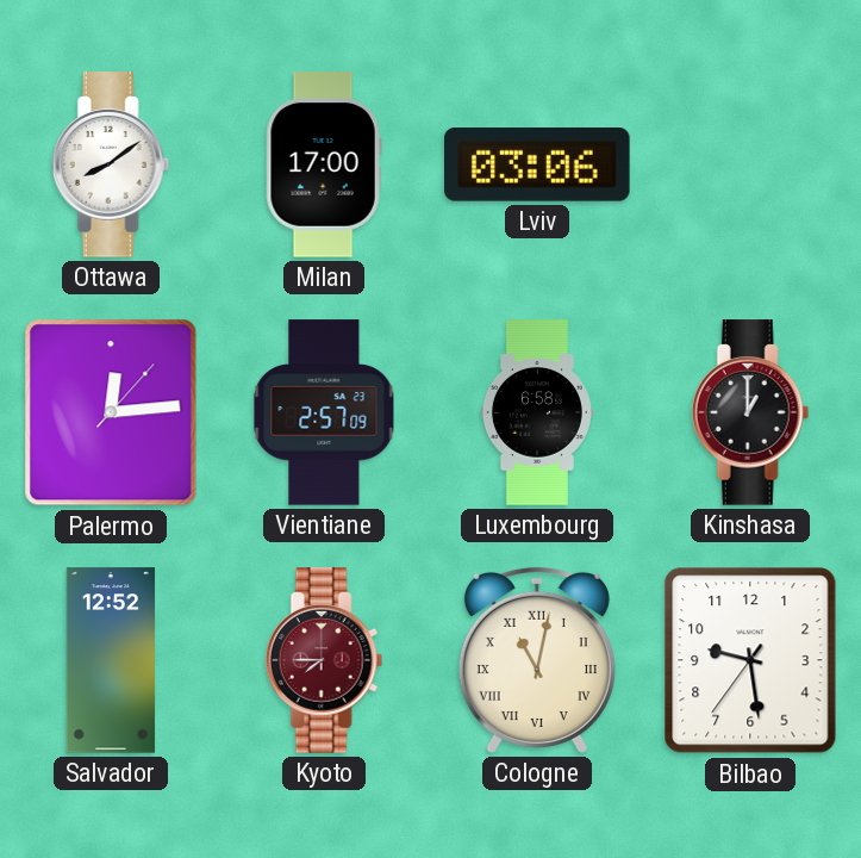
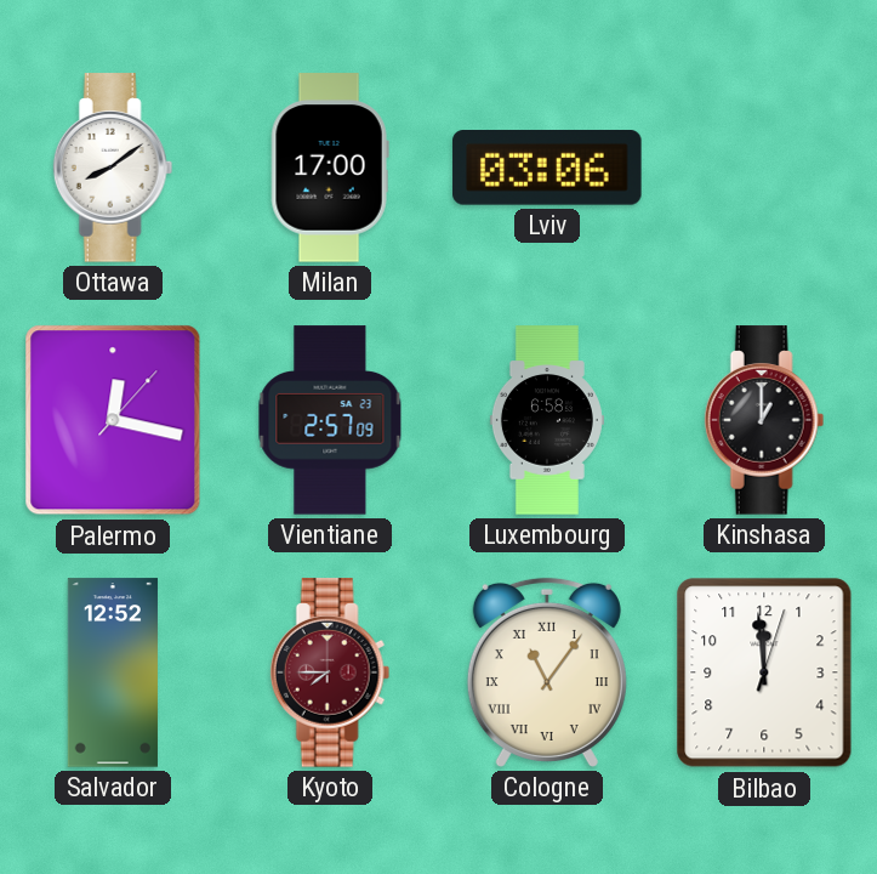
Palermo: 12:14 -> 12:17 (113, 420)
Cologne: 11:02 -> 11:06 (547, 672)
Bilbao: 9:28 -> 11:59 (764, 672)
